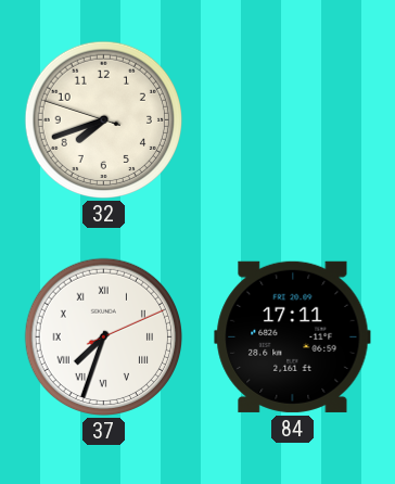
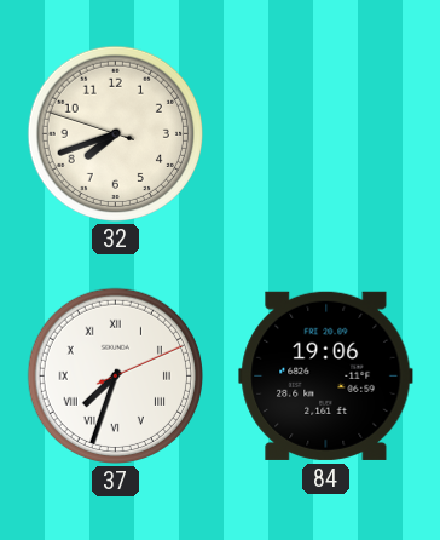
84: 17:11 -> 19:06 (326, 375)
